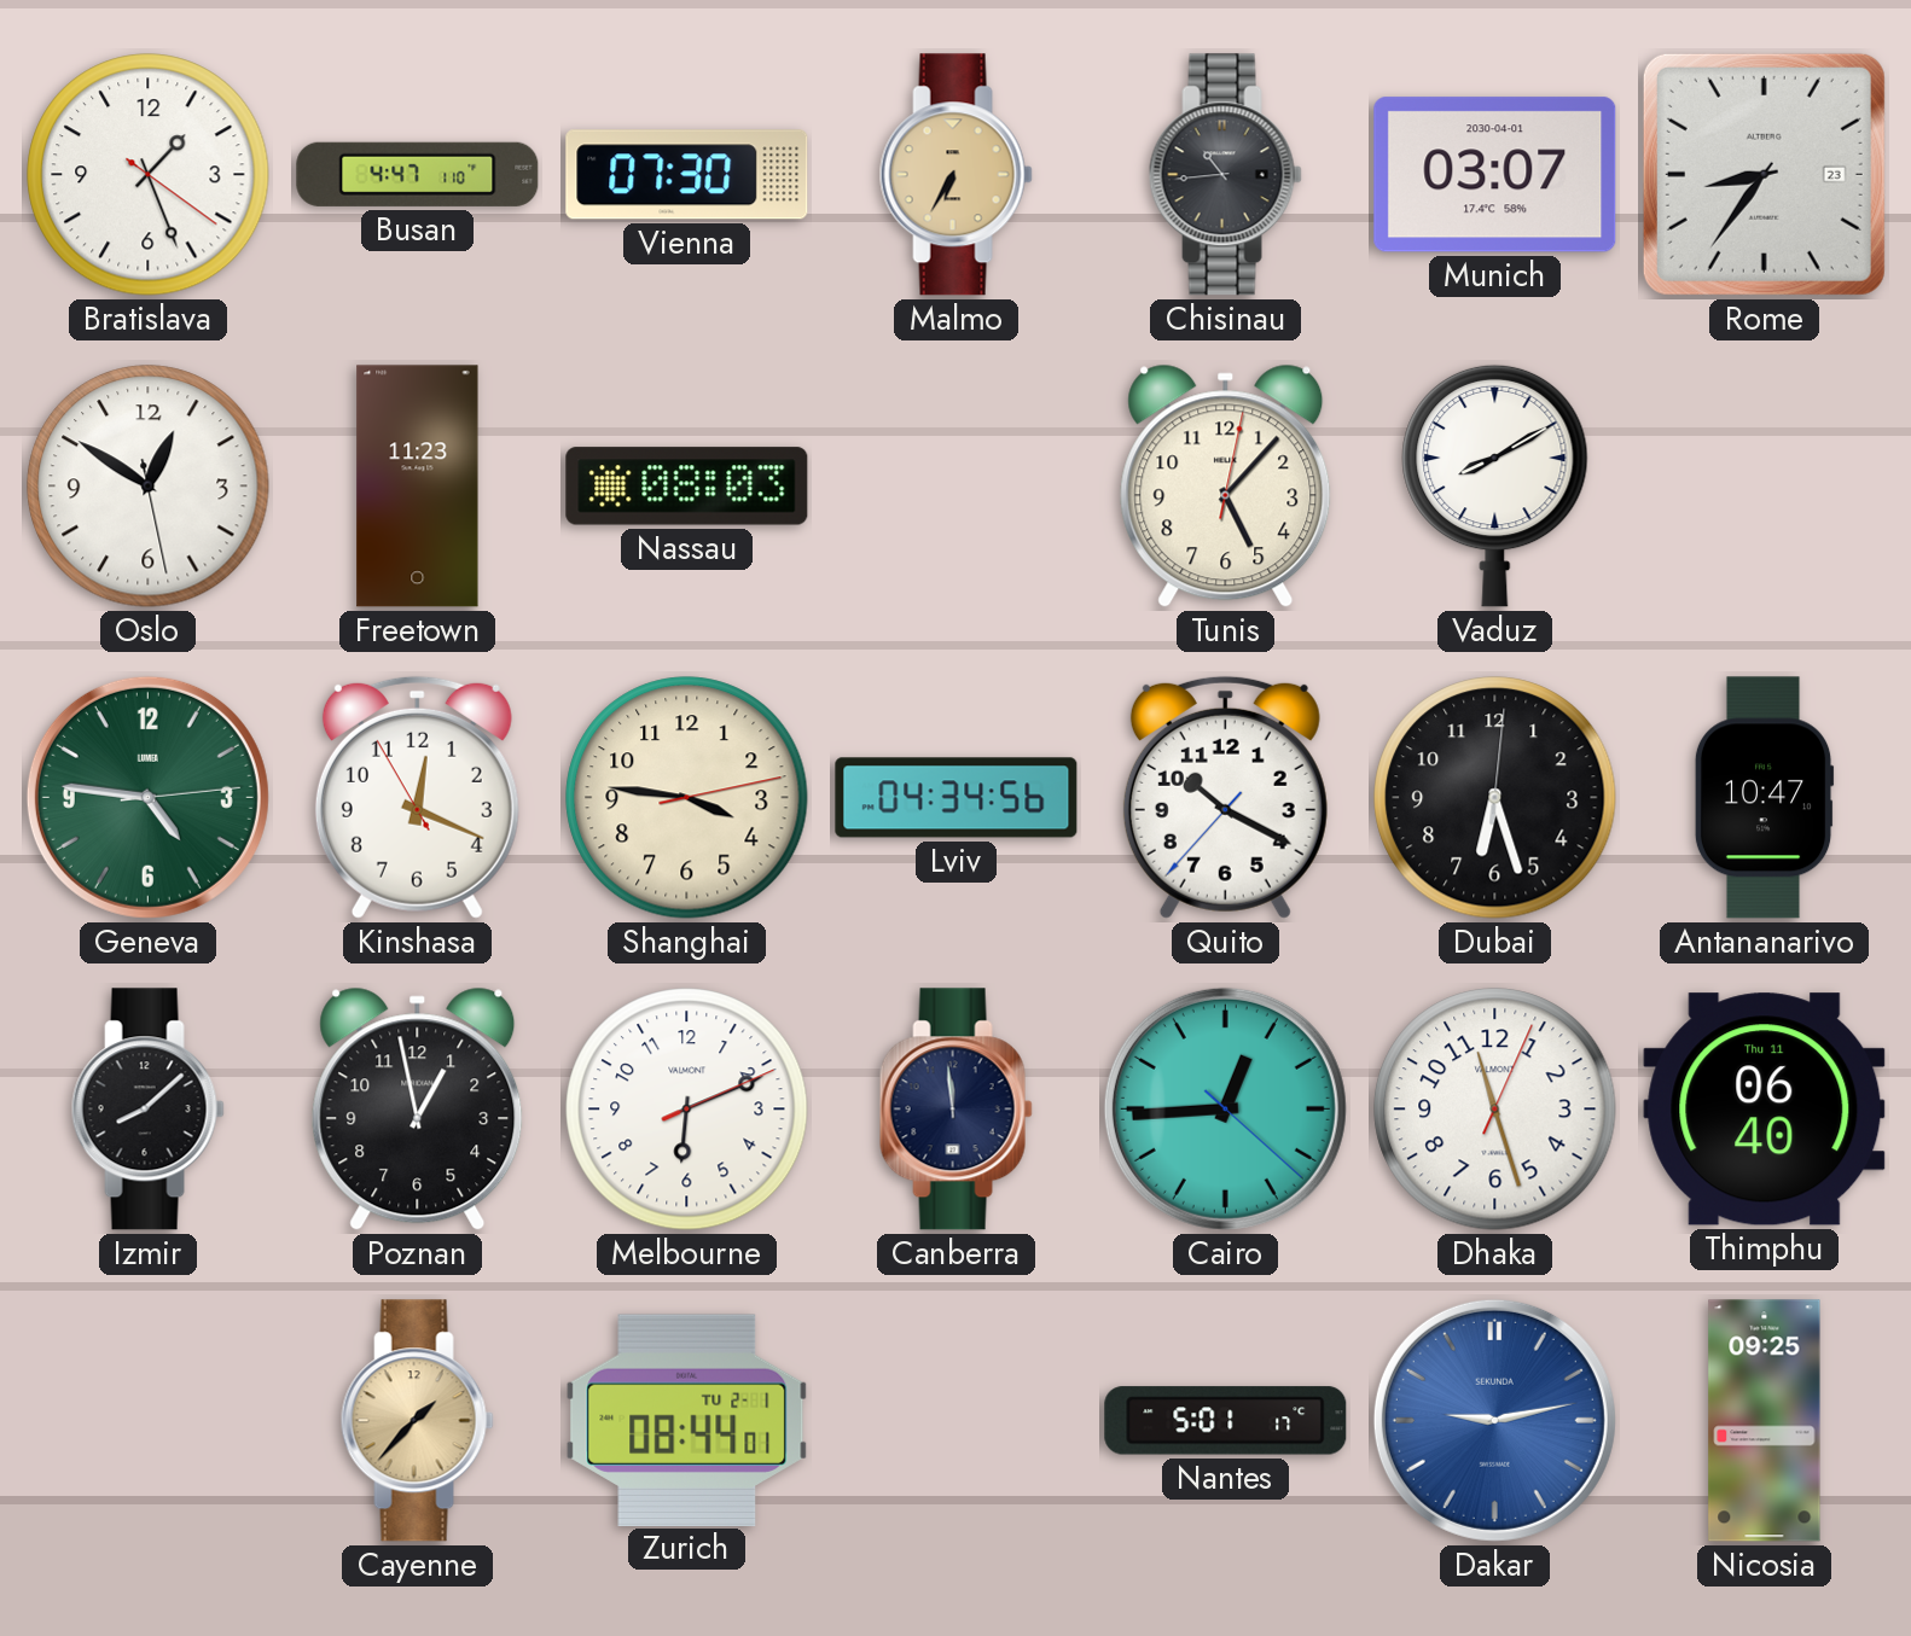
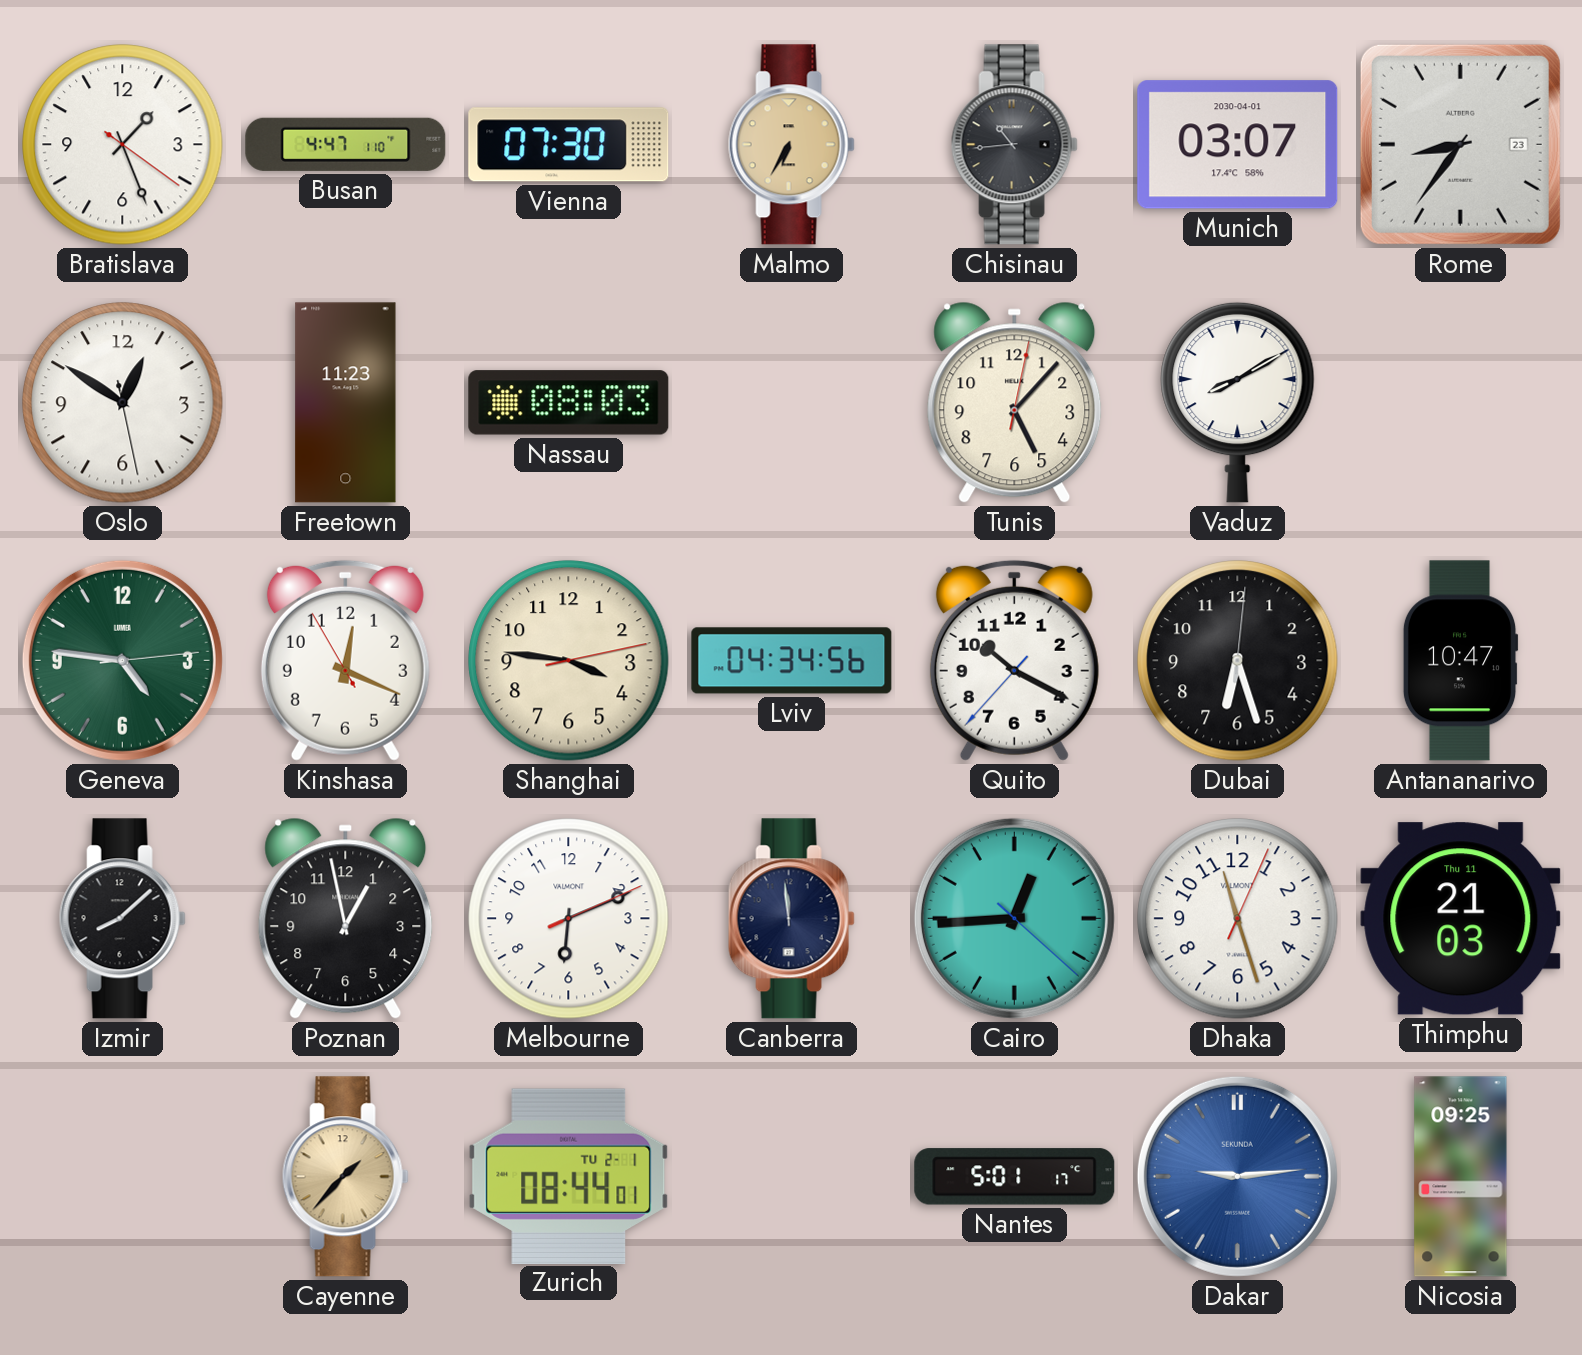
Thimphu: 06:40 -> 21:03 (1461, 919)
Dakar: 9:13 -> 9:14 (1237, 1176)
